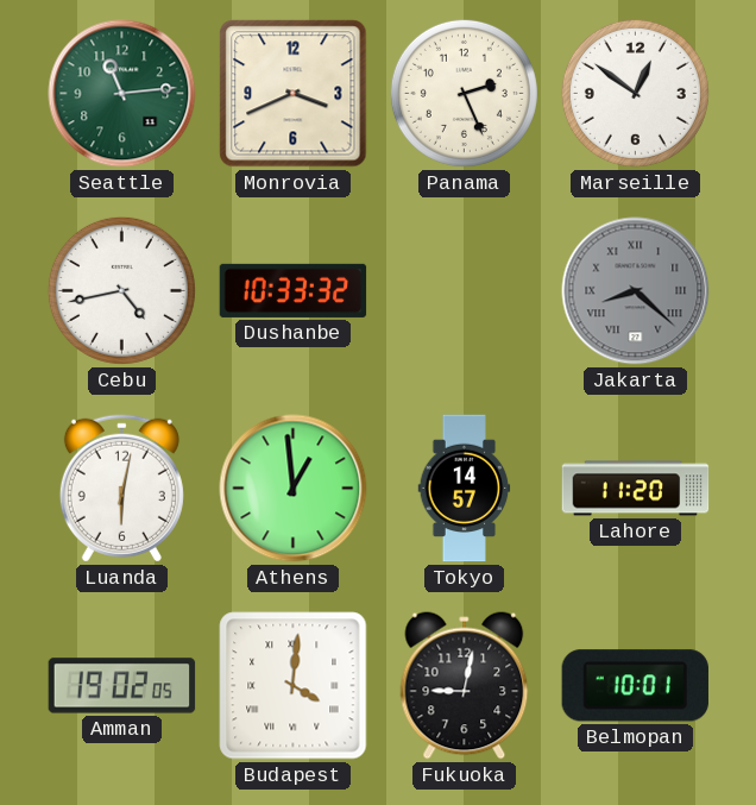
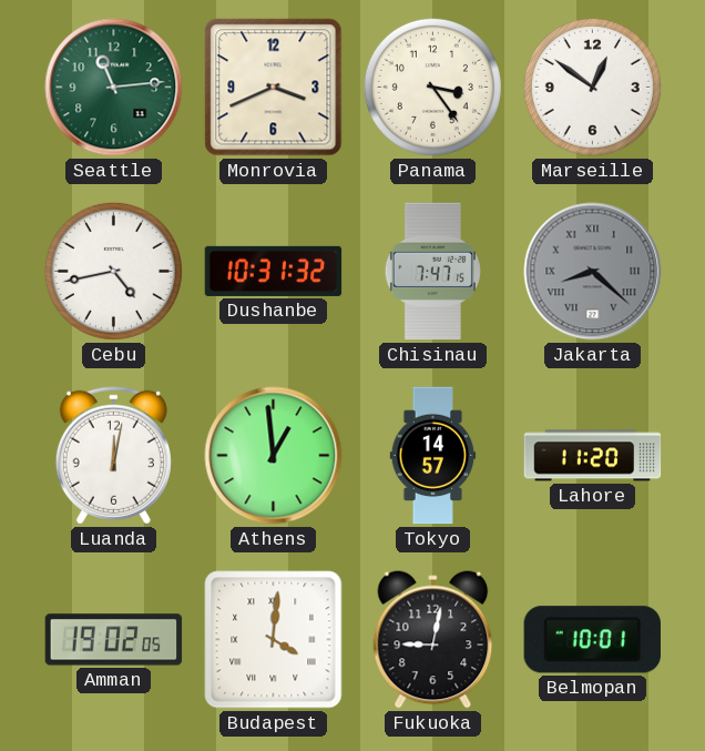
Panama: 2:26 -> 3:24 (432, 87)
Dushanbe: 10:33 -> 10:31 (274, 271)
Chisinau: none -> 7:47 (432, 272)
Luanda: 6:02 -> 12:02 (113, 455)
